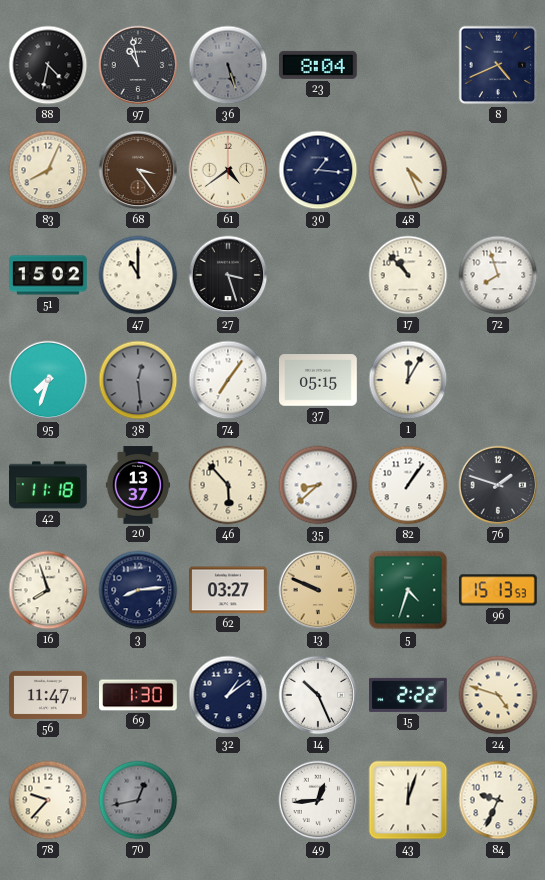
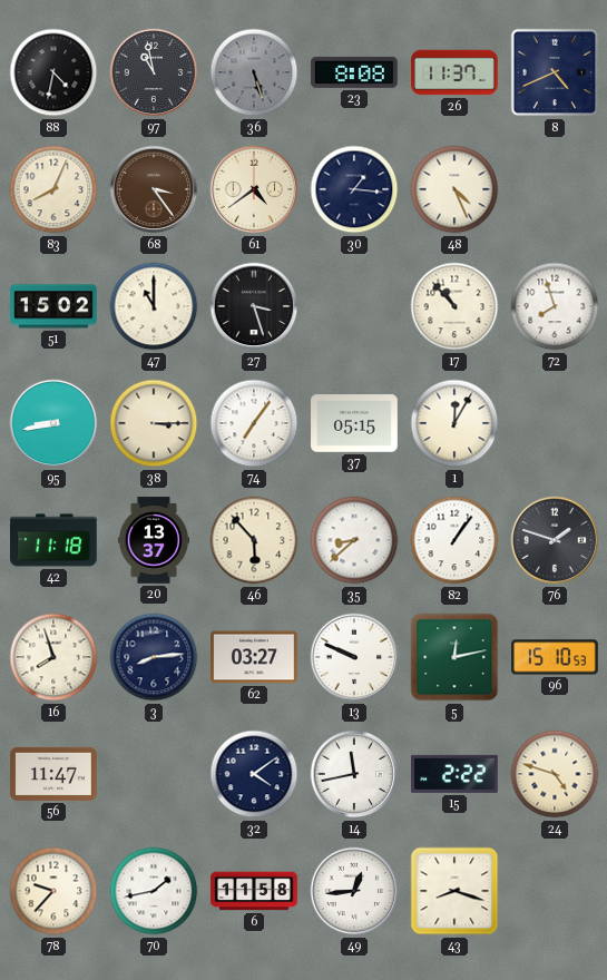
23: 8:04 -> 8:08 (355, 72)
26: none -> 11:37 (454, 72)
95: 7:33 -> 8:43 (53, 423)
38: 12:29 -> 3:15 (154, 423)
38 dial: grey -> cream (154, 423)
13 dial: champagne -> white (354, 657)
5: 4:33 -> 12:13 (454, 657)
96: 15:13 -> 15:10 (556, 657)
69: 1:30 -> none (138, 695)
32: 1:09 -> 4:09 (254, 774)
14: 10:26 -> 11:43 (354, 774)
70: 12:43 -> 1:43 (154, 891)
70 dial: grey -> white (154, 891)
6: none -> 11:58 (254, 891)
43: 12:03 -> 8:18 (454, 891)
84: 9:34 -> none (498, 800)
